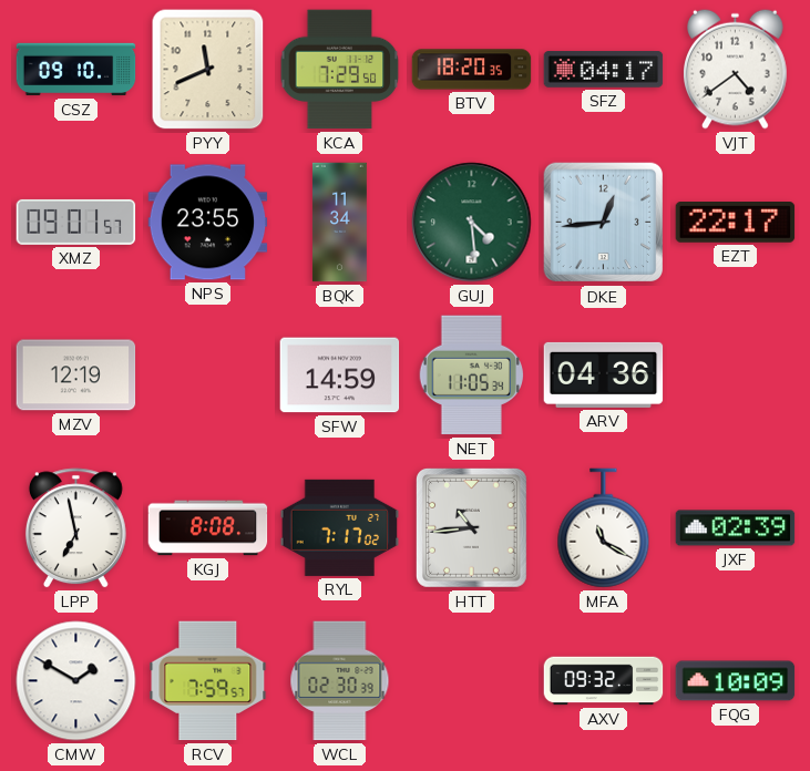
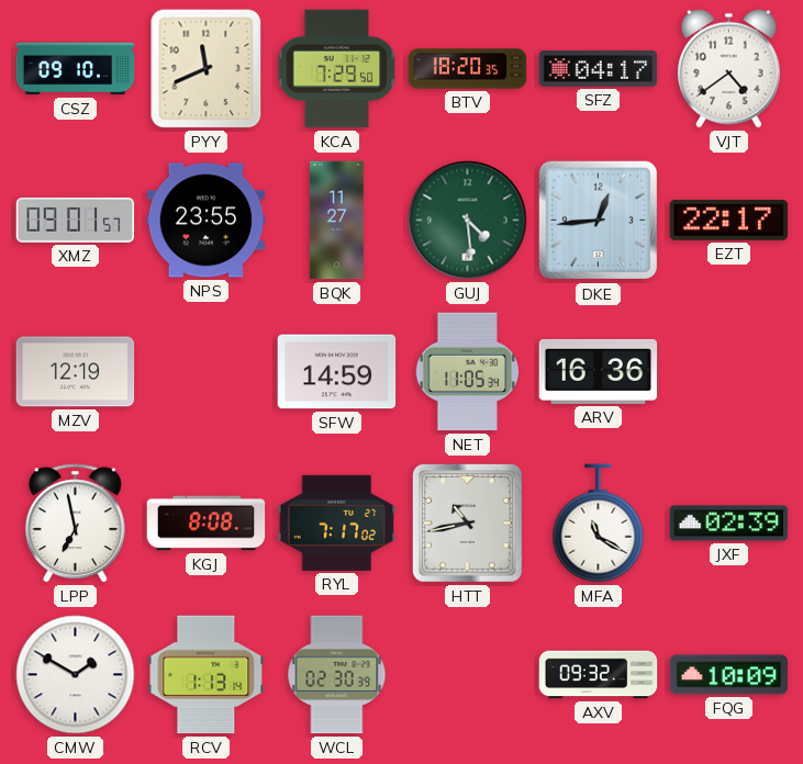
BQK: 11:34 -> 11:27 (337, 221)
ARV: 04:36 -> 16:36 (599, 371)
HTT: 10:44 -> 10:43 (467, 523)
RCV: 7:59 -> 1:13 (207, 675)
